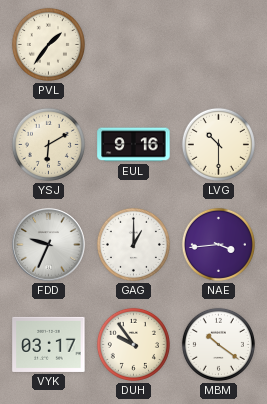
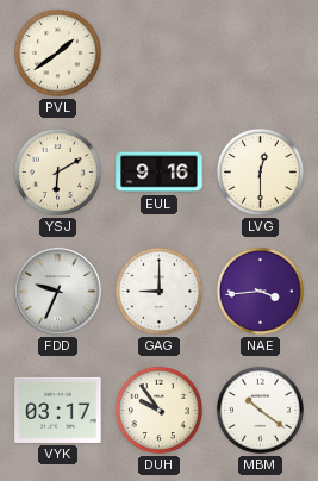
PVL: 1:36 -> 1:39 (57, 52)
LVG: 10:30 -> 12:30 (260, 171)
GAG: 1:00 -> 9:00 (158, 291)
